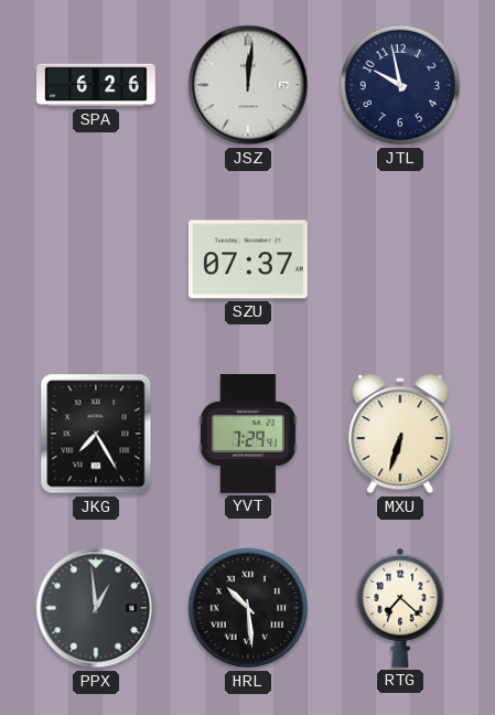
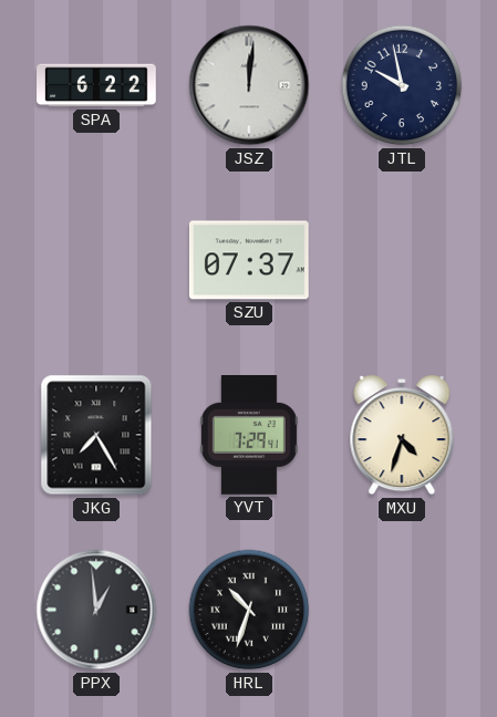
SPA: 6:26 -> 6:22 (96, 85)
MXU: 6:33 -> 4:33 (402, 435)
HRL: 10:29 -> 10:33 (249, 610)
RTG: 7:22 -> none (400, 608)
